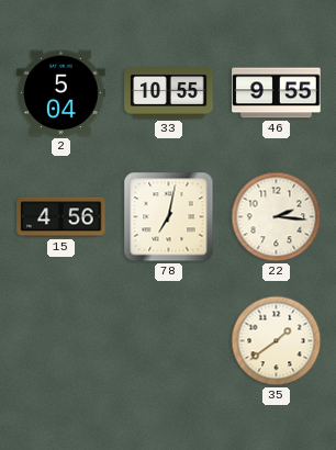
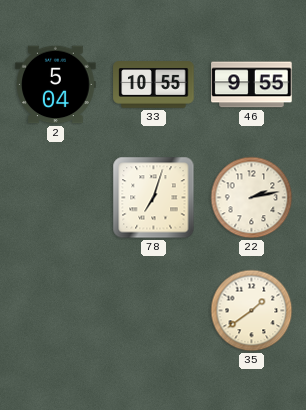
15: 4:56 -> none (61, 217)
78: 7:02 -> 7:03 (154, 198)
22: 2:16 -> 2:13 (252, 198)
